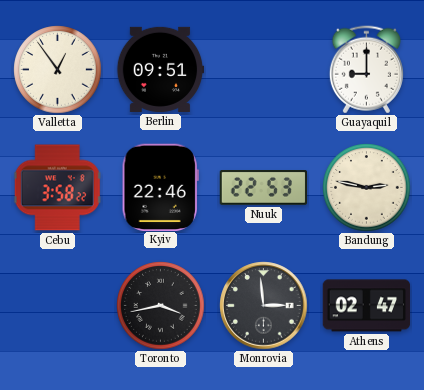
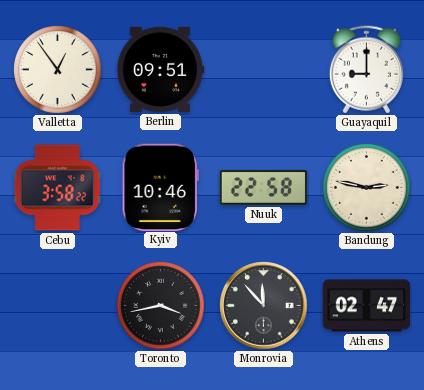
Kyiv: 22:46 -> 10:46 (160, 187)
Nuuk: 22:53 -> 22:58 (264, 188)
Monrovia: 2:59 -> 11:53 (264, 306)
